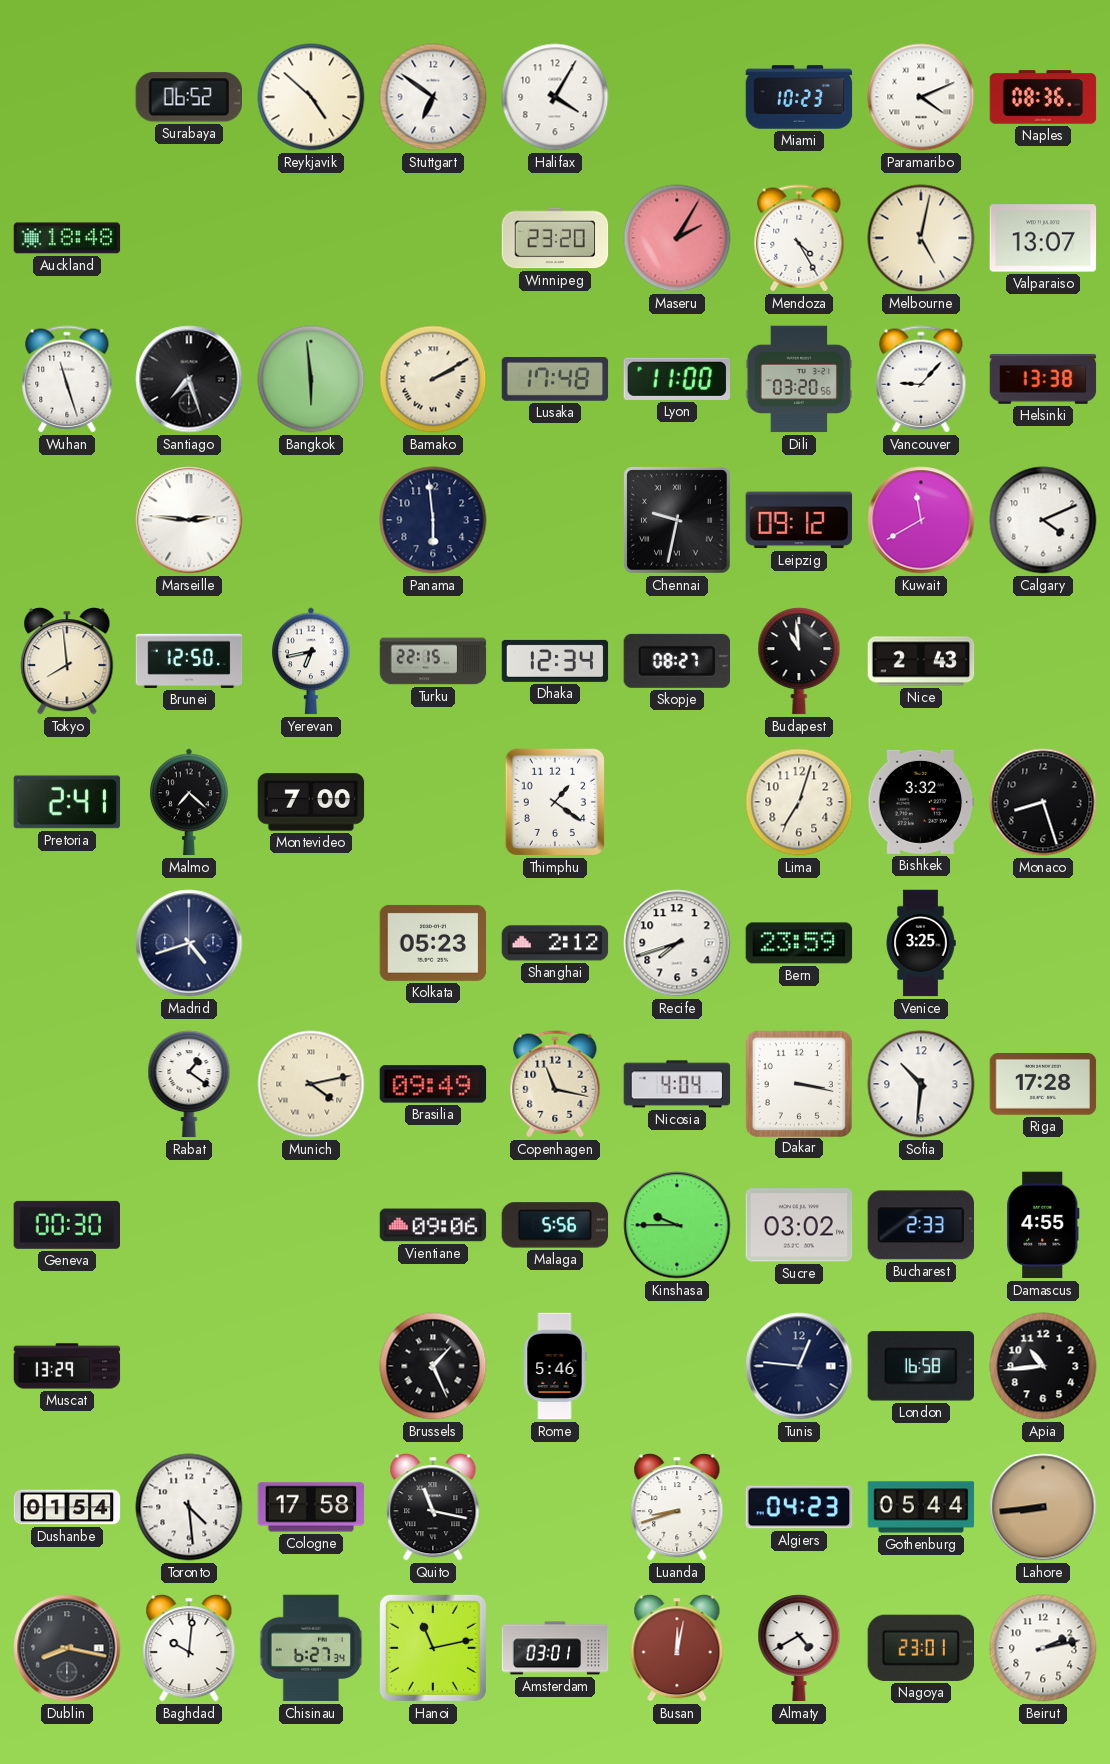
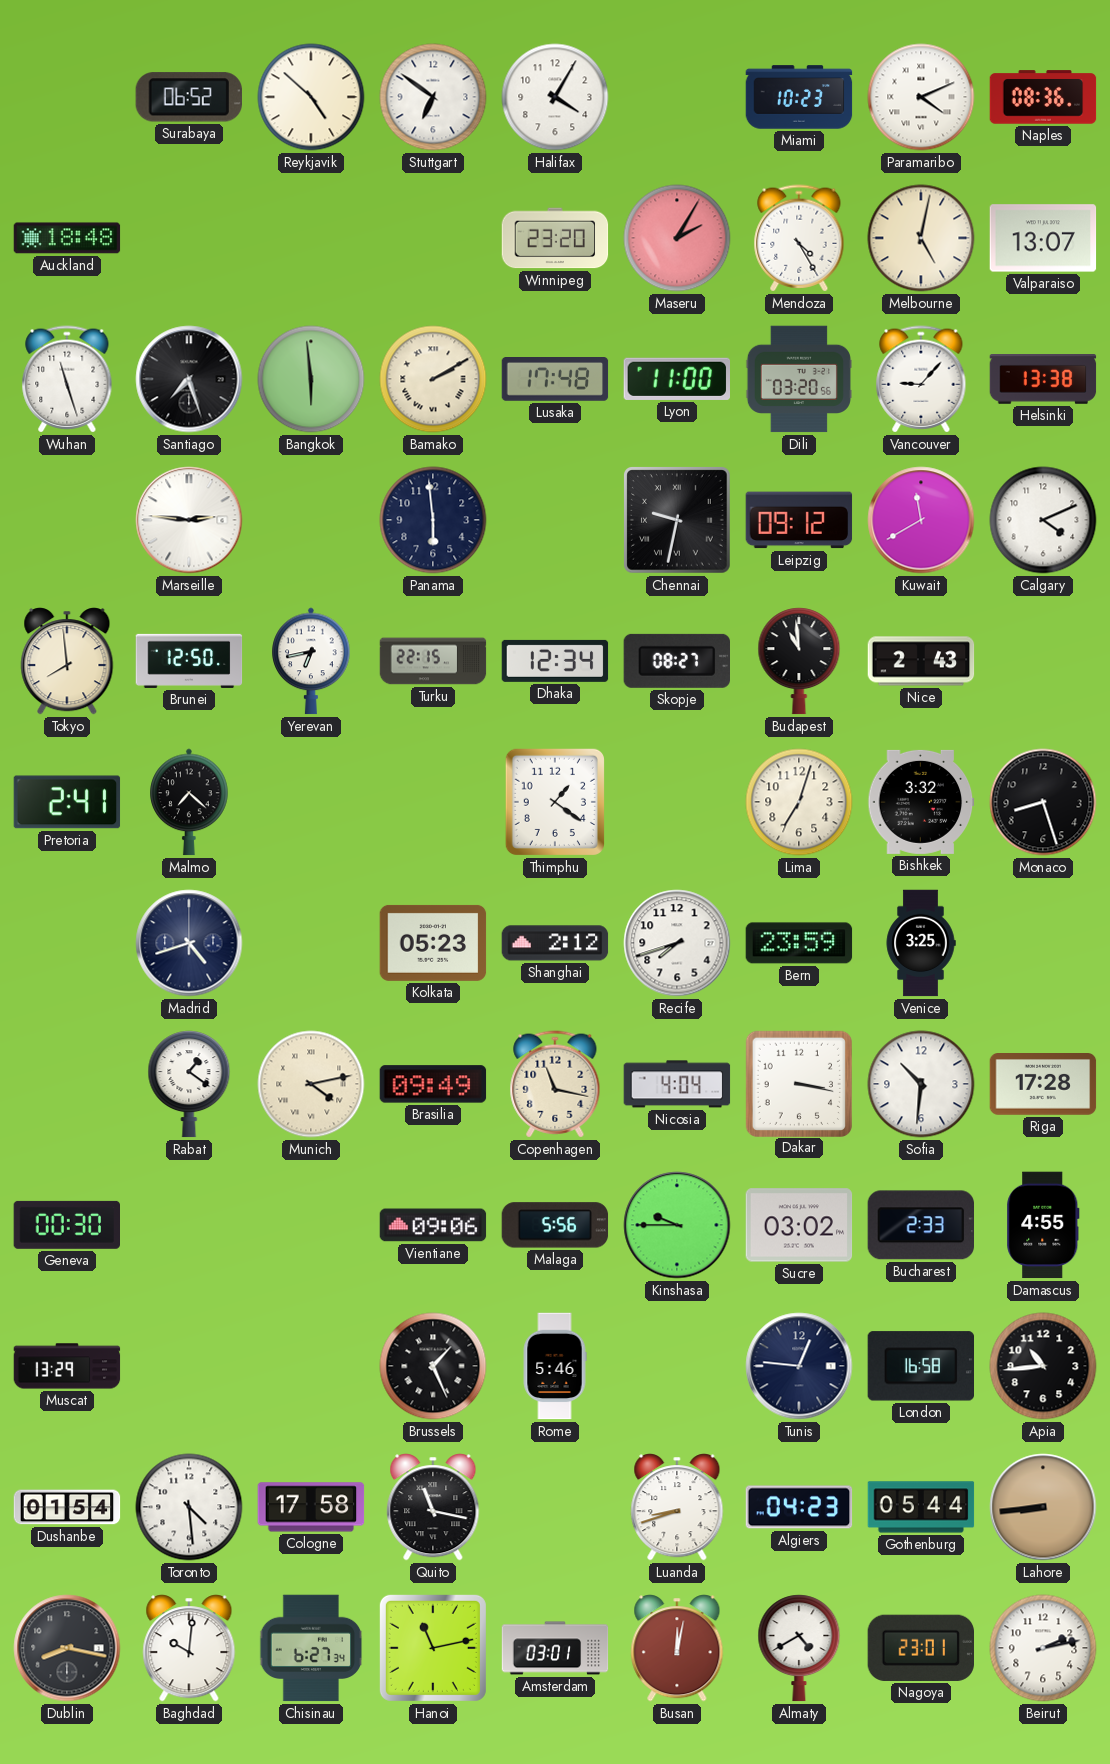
Montevideo: 7:00 -> none (311, 802)
